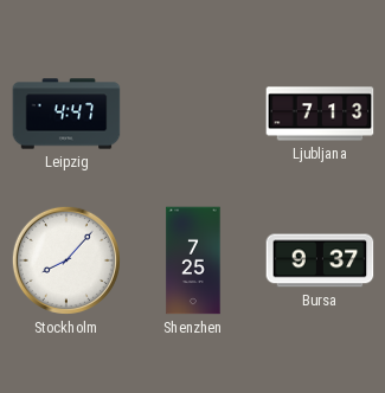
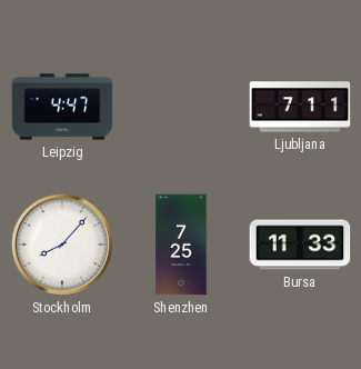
Ljubljana: 7:13 -> 7:11 (300, 107)
Bursa: 9:37 -> 11:33 (300, 245)
